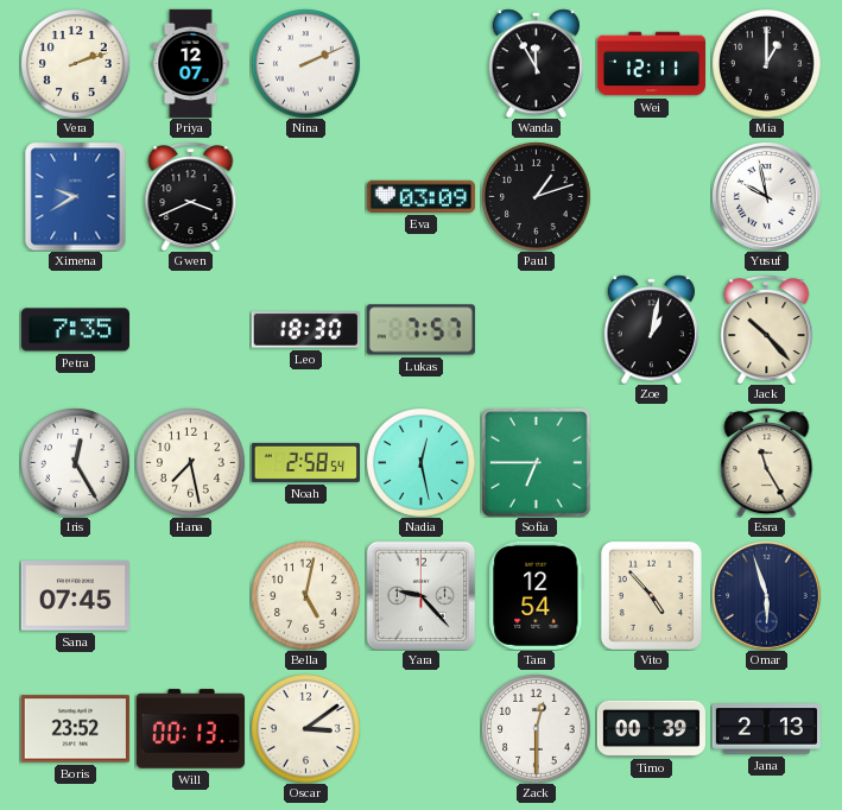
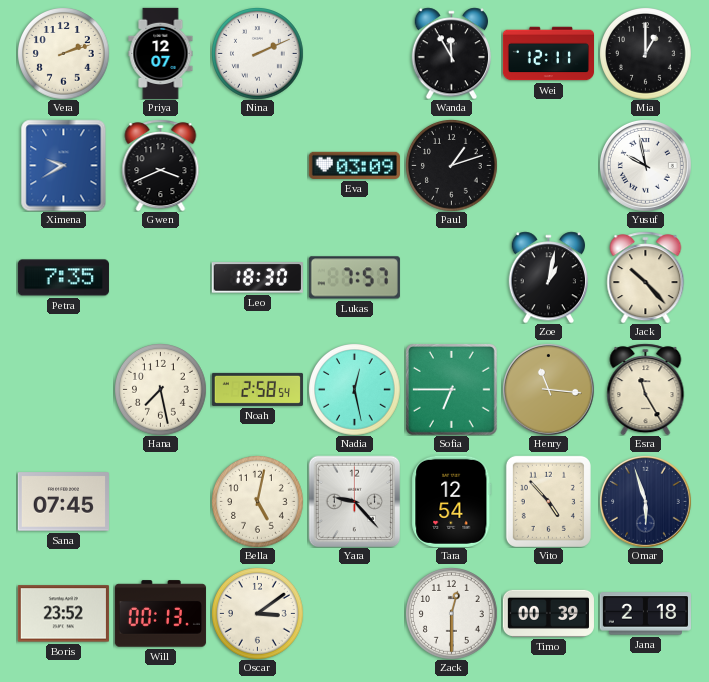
Iris: 12:25 -> none (76, 463)
Henry: none -> 11:16 (548, 389)
Jana: 2:13 -> 2:18 (645, 614)
